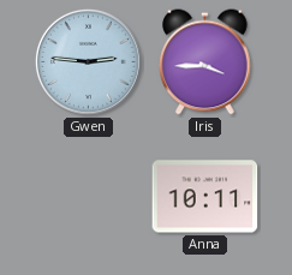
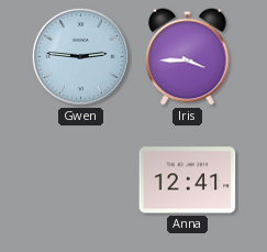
Anna: 10:11 -> 12:41 (188, 180)
